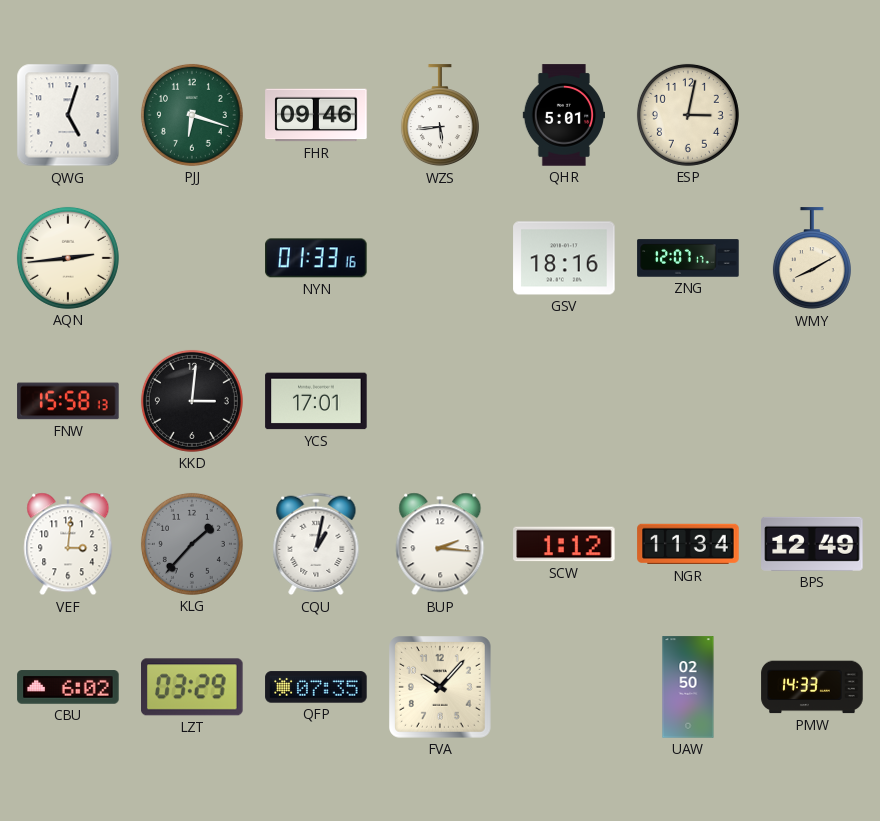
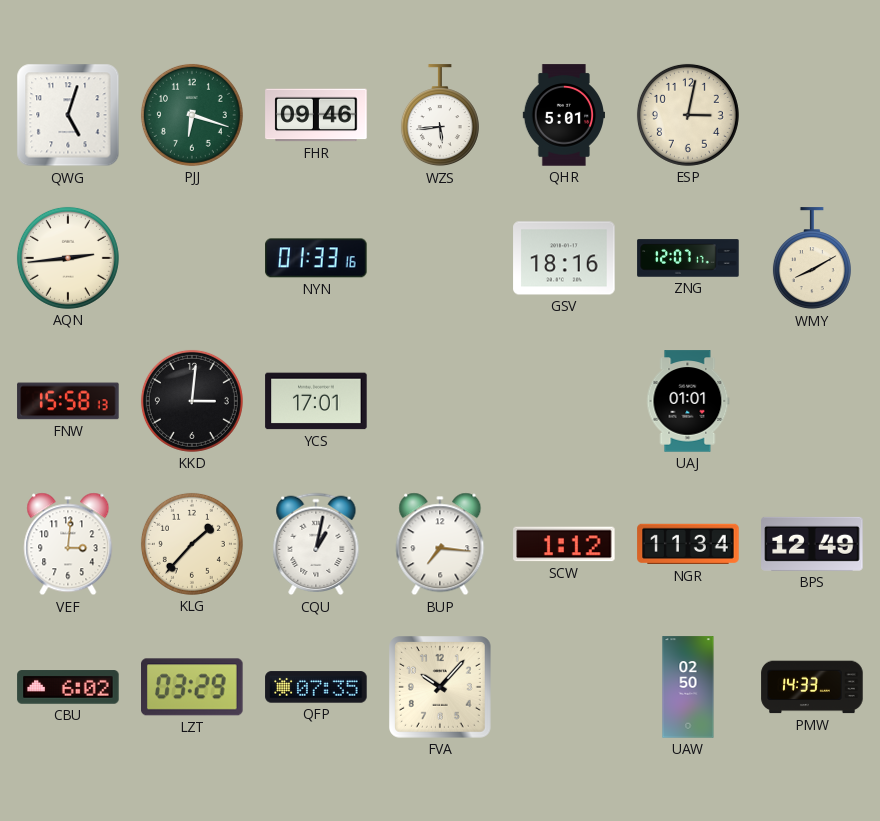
UAJ: none -> 01:01 (688, 401)
KLG dial: grey -> cream (192, 544)
BUP: 2:16 -> 7:16 (440, 544)
